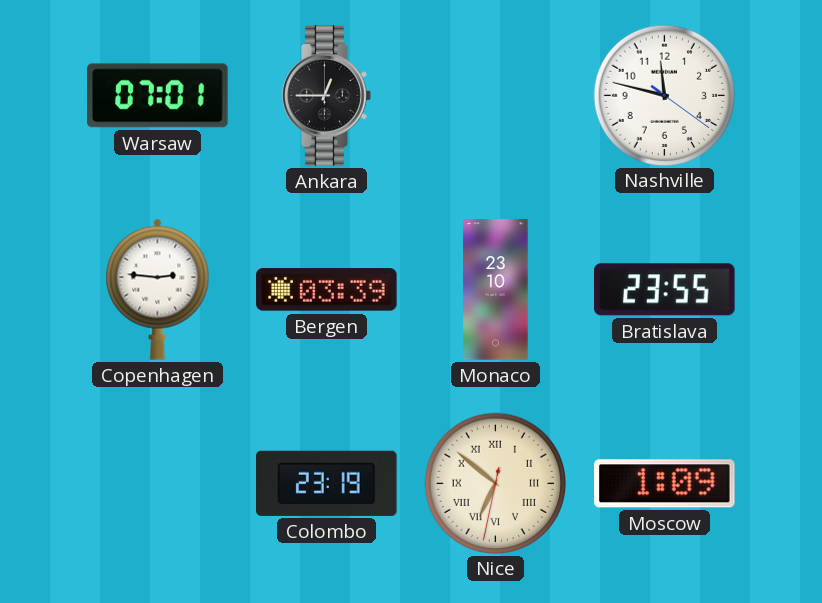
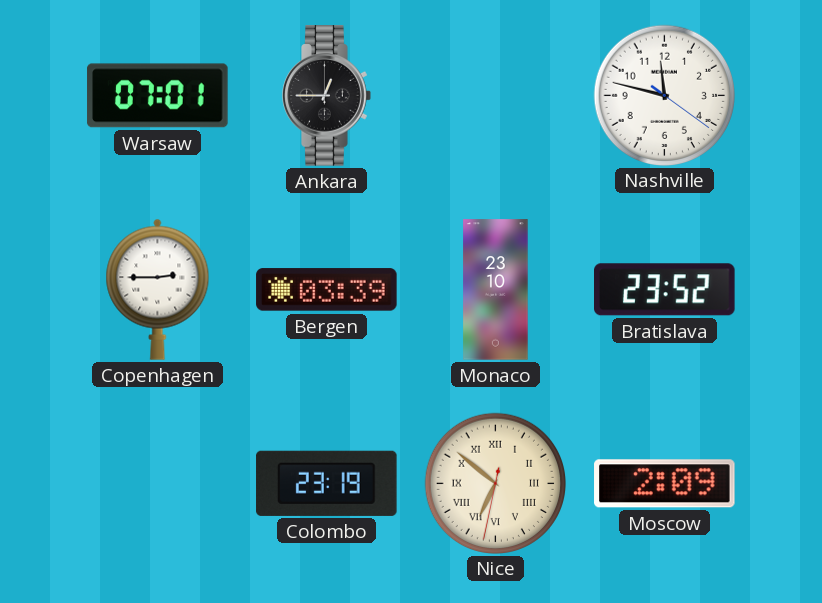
Copenhagen: 2:46 -> 2:45 (158, 289)
Bratislava: 23:55 -> 23:52 (665, 290)
Moscow: 1:09 -> 2:09 (665, 484)
